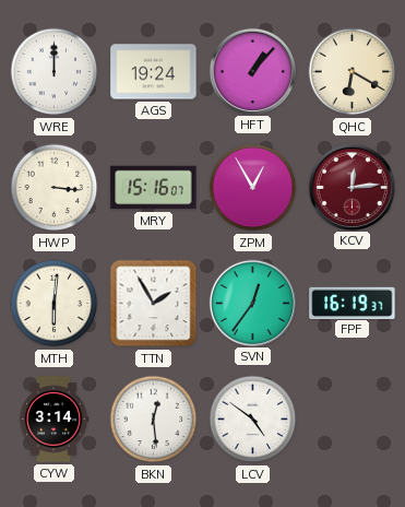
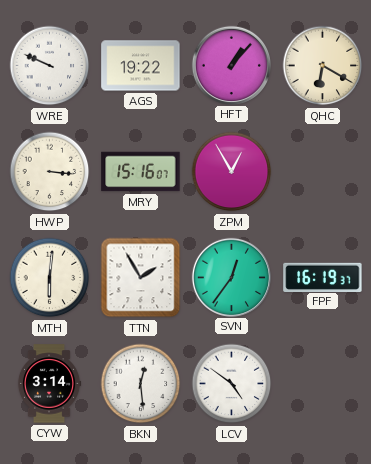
WRE: 12:00 -> 9:49 (50, 66)
AGS: 19:24 -> 19:22 (141, 66)
KCV: 12:14 -> none (352, 187)
